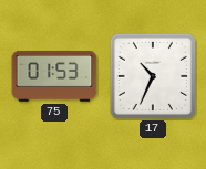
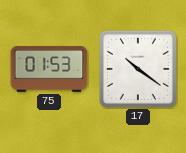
17: 10:34 -> 10:21 (138, 69)
